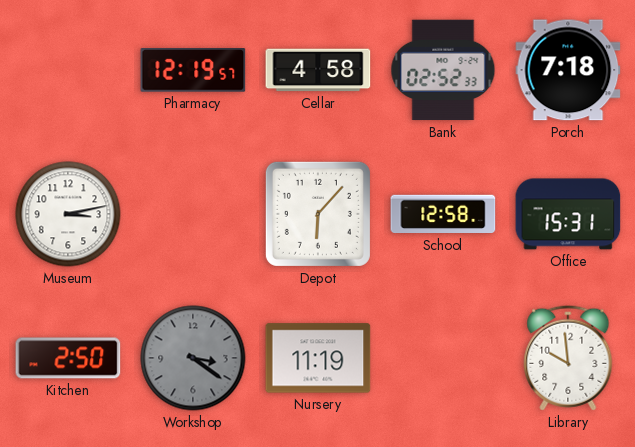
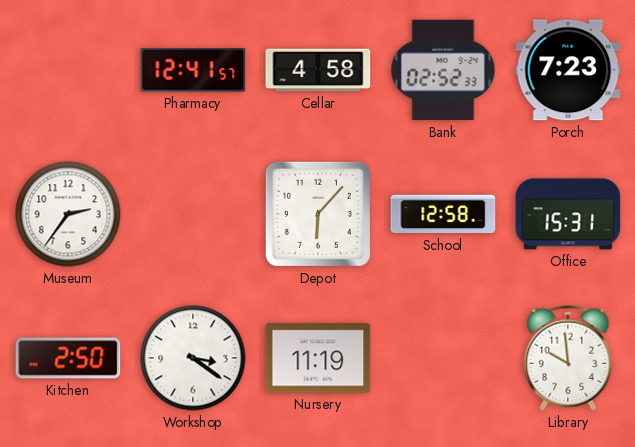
Pharmacy: 12:19 -> 12:41 (193, 70)
Porch: 7:18 -> 7:23 (568, 70)
Museum: 3:13 -> 2:36 (68, 214)
Workshop dial: grey -> white (193, 358)
